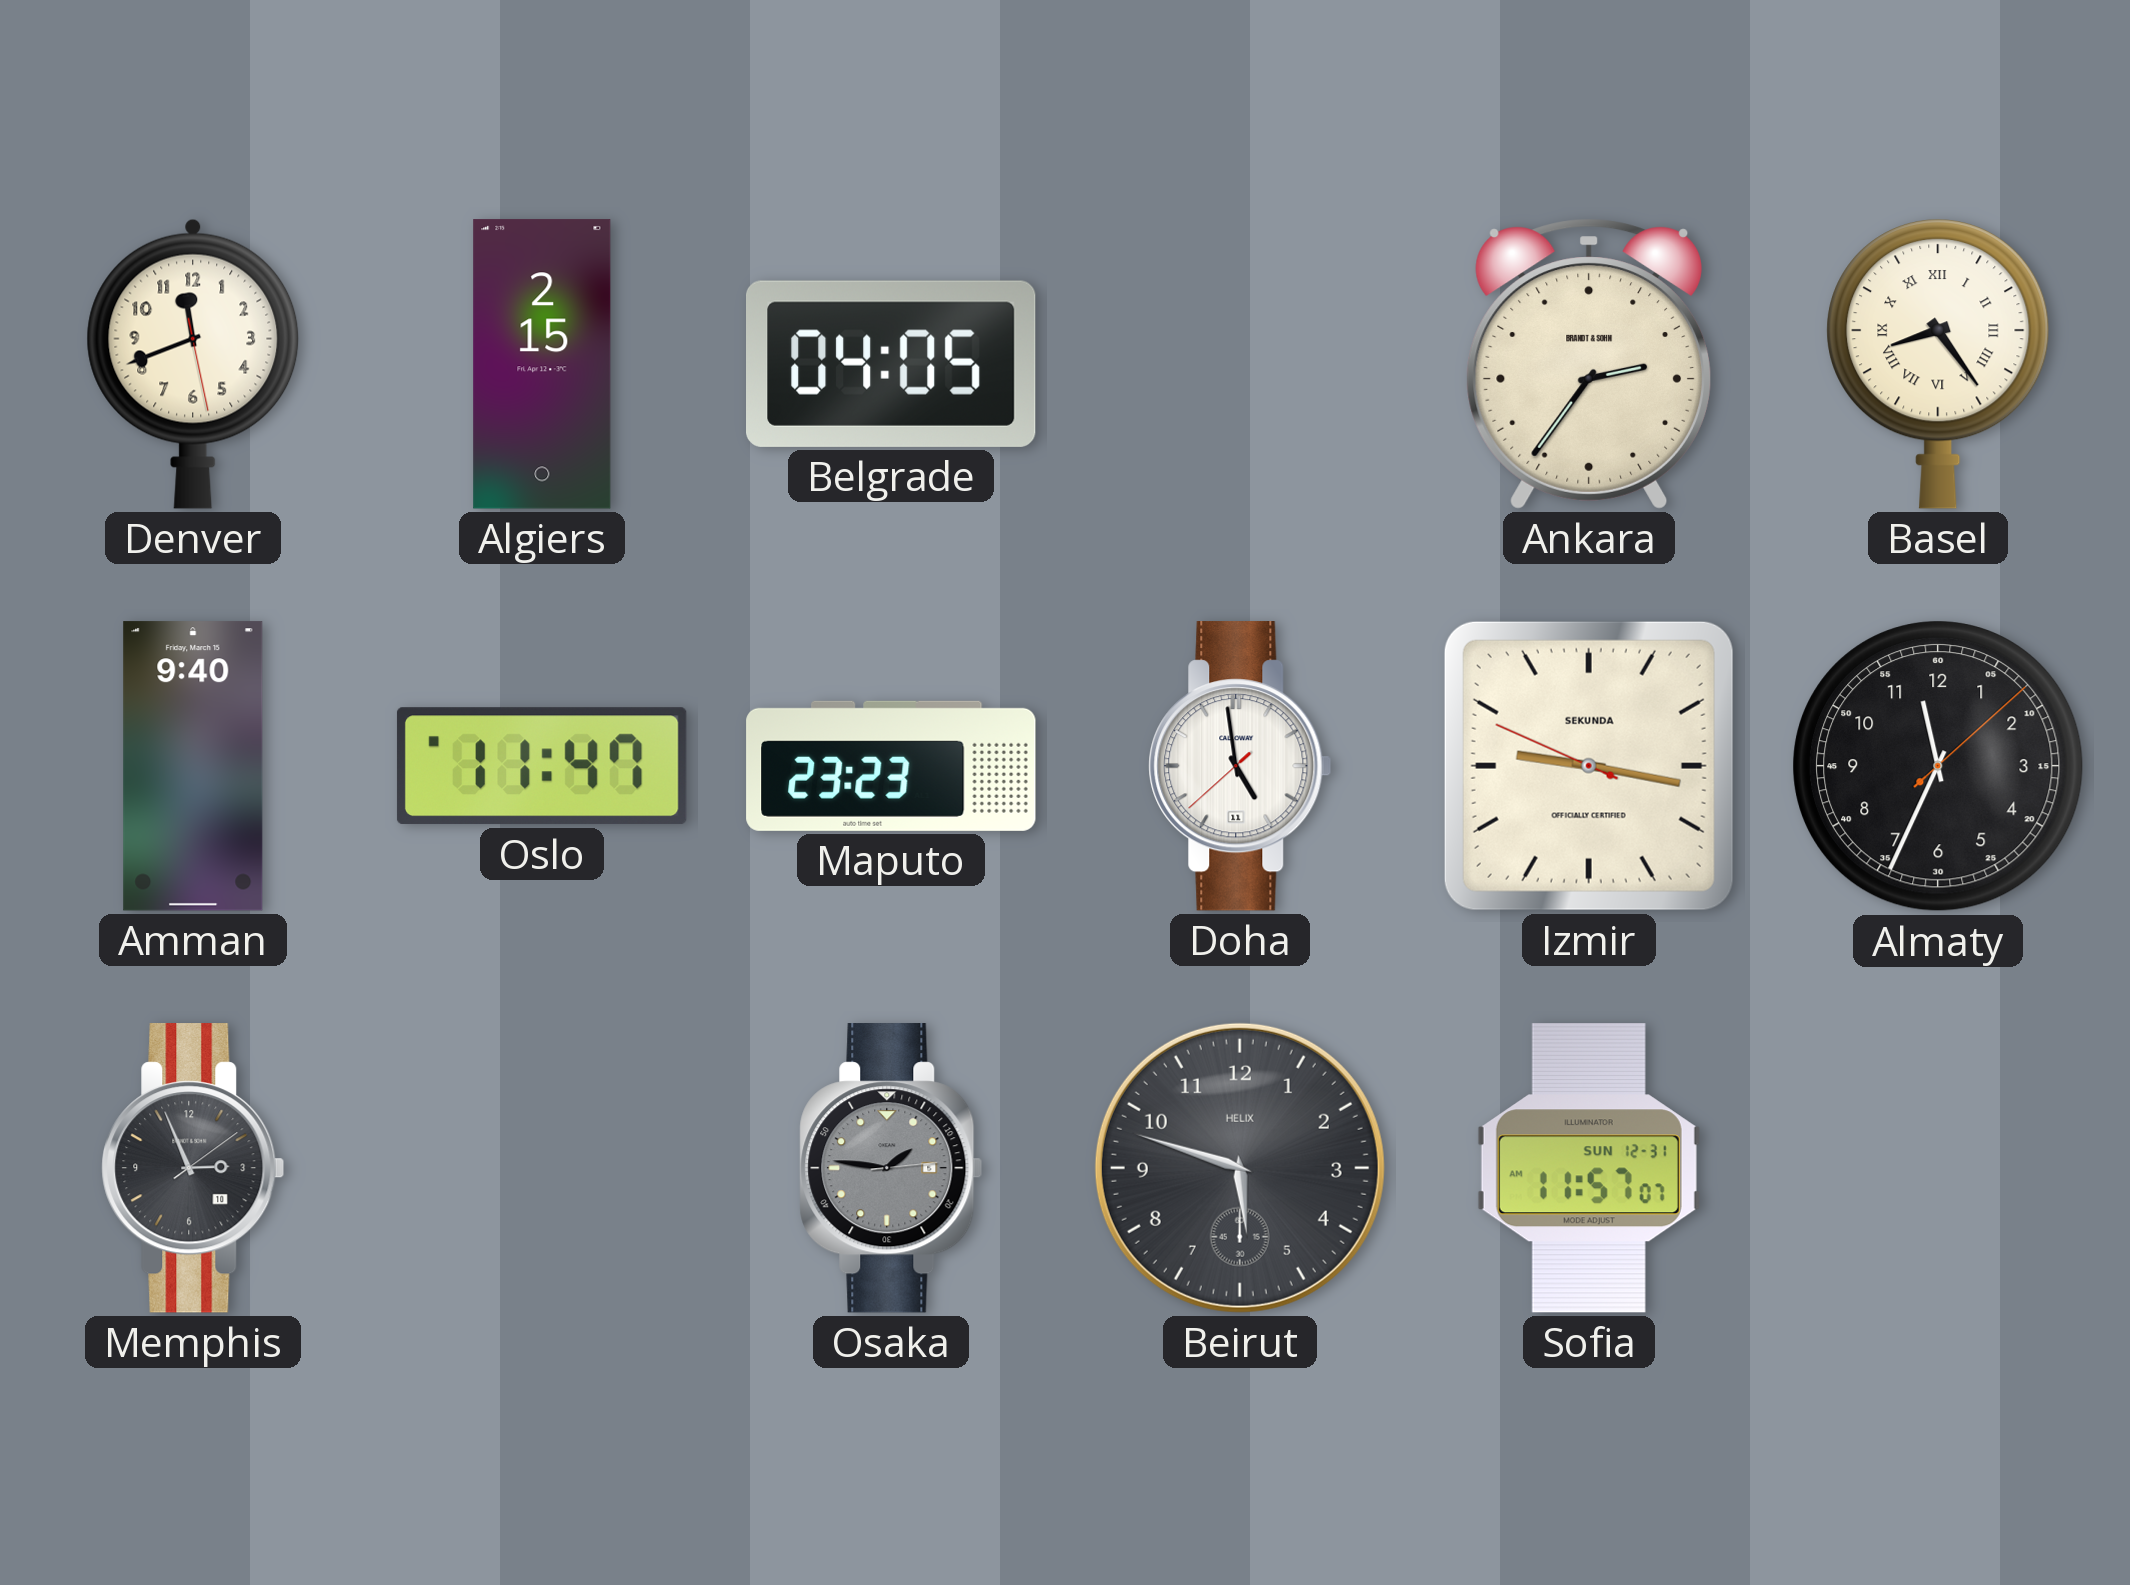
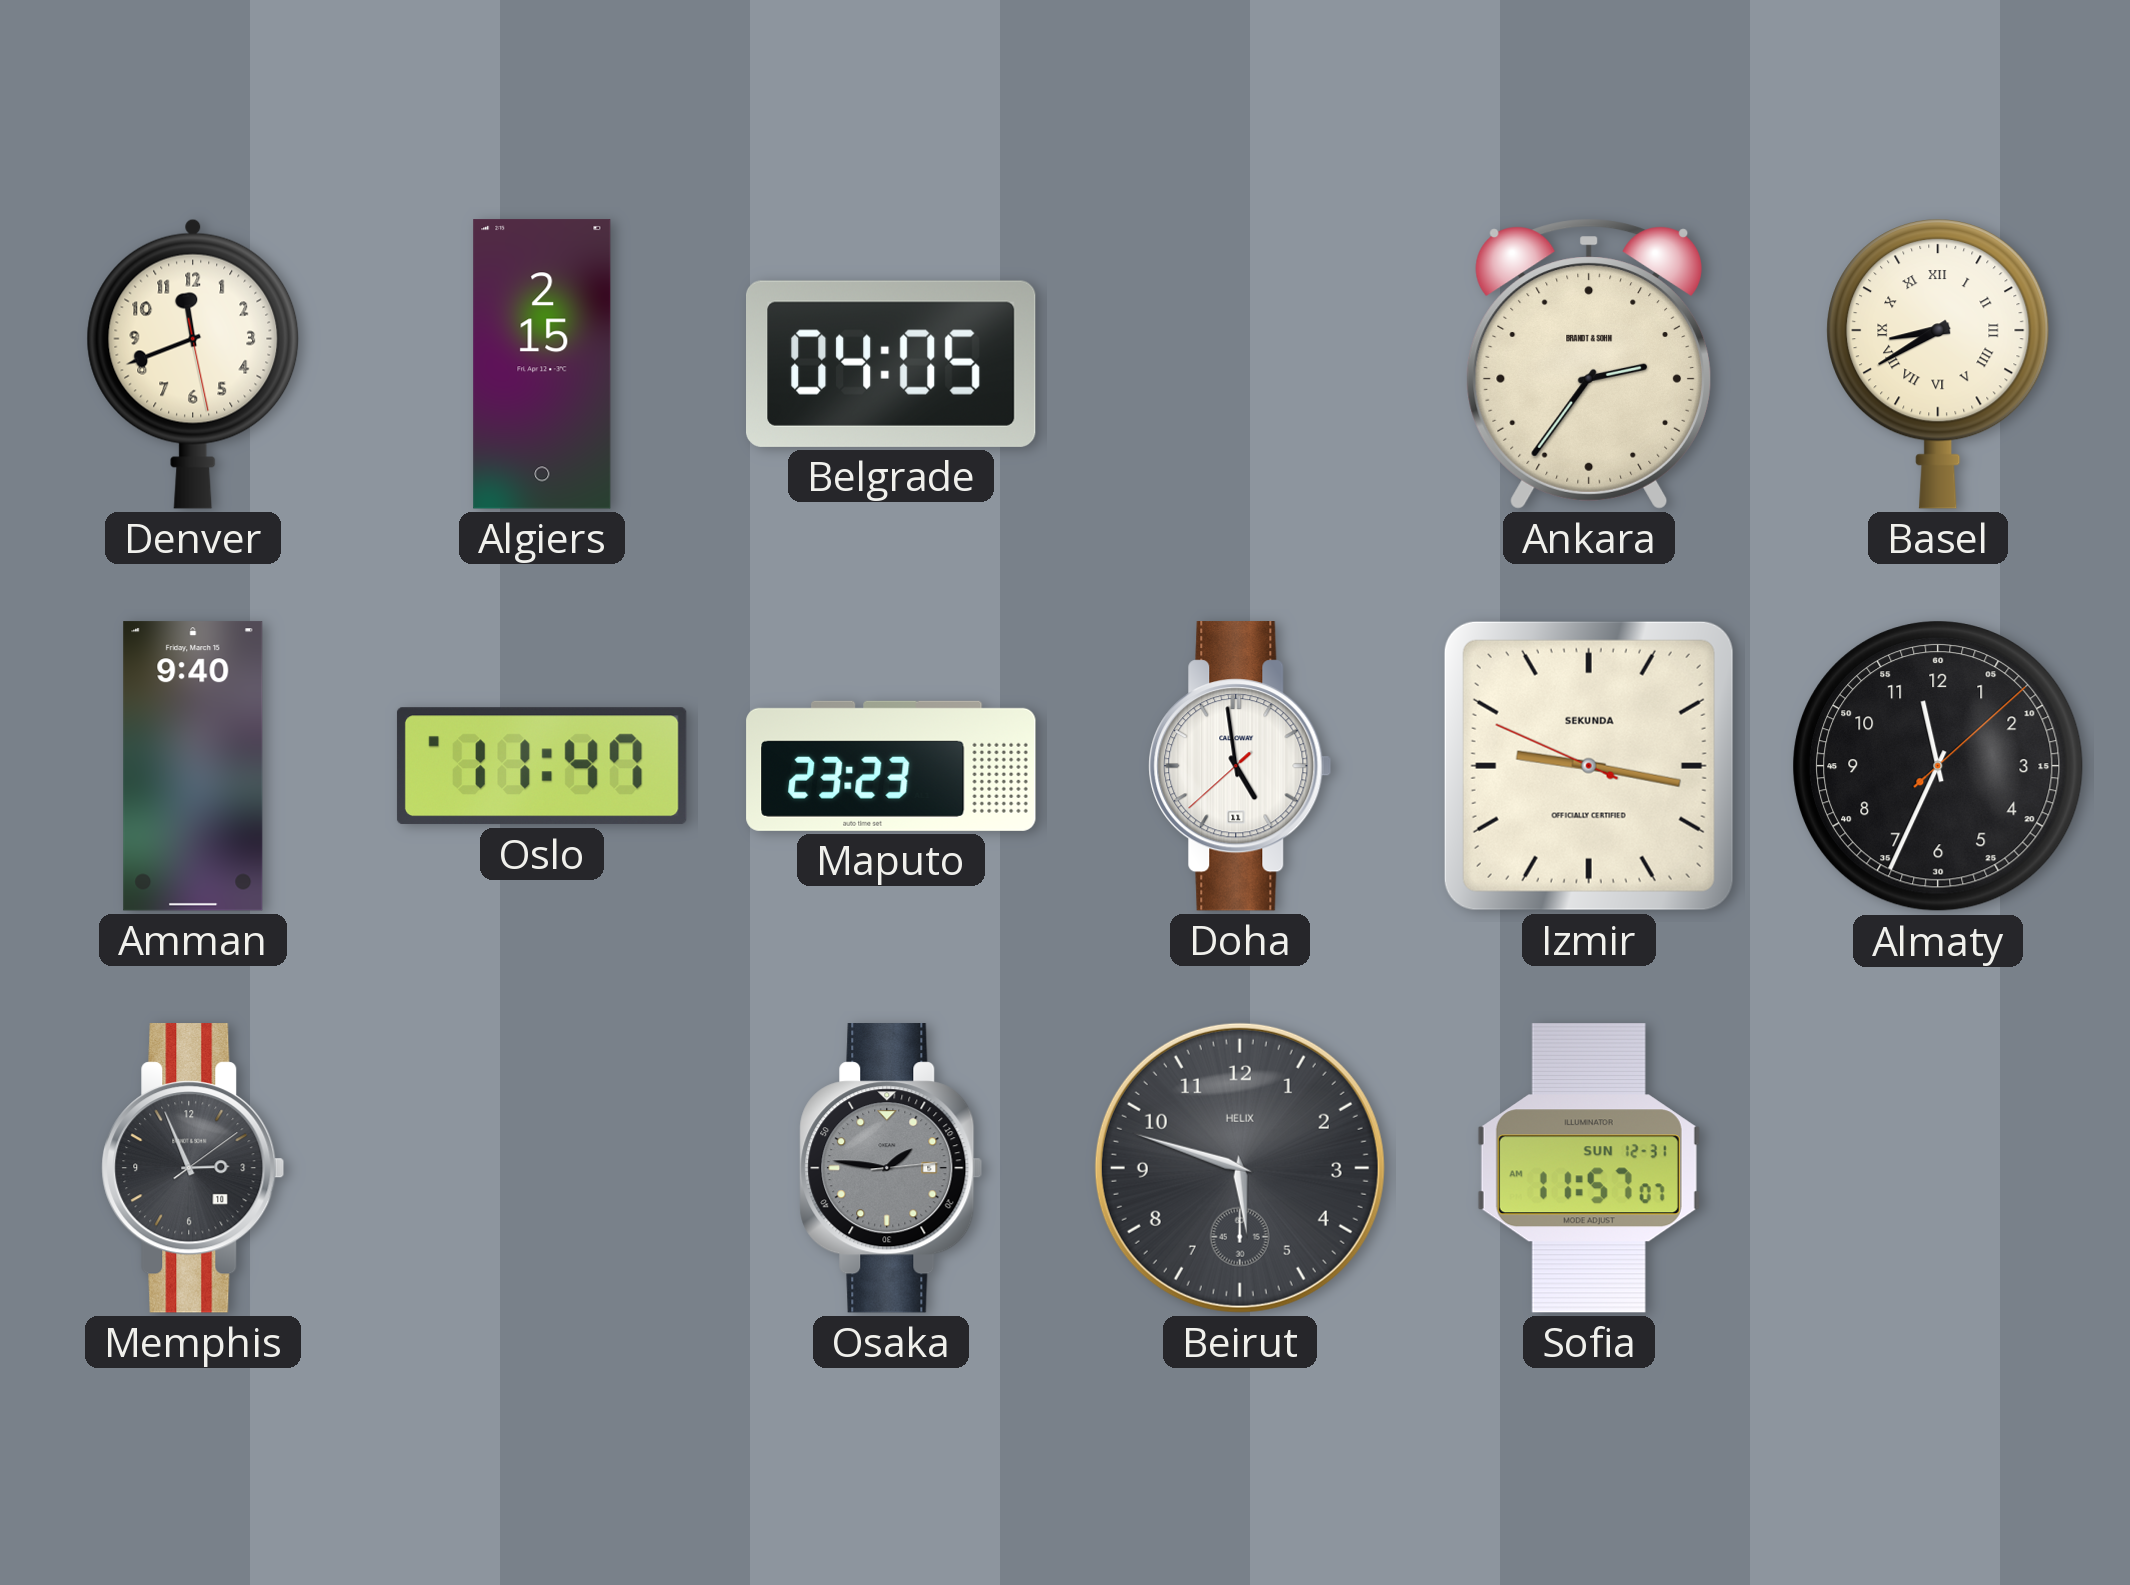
Basel: 8:24 -> 8:40 (1938, 364)
